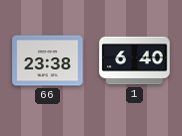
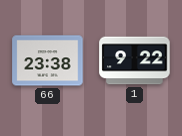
1: 6:40 -> 9:22 (135, 61)
